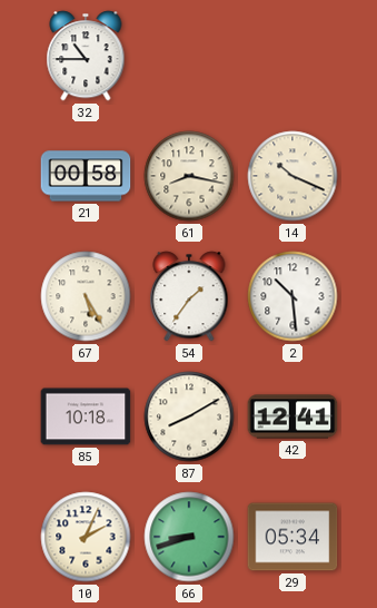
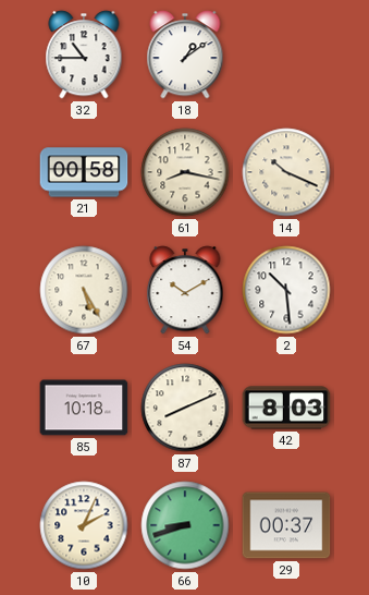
18: none -> 1:09 (185, 54)
54: 1:36 -> 10:10 (185, 290)
87: 8:10 -> 8:11 (185, 408)
42: 12:41 -> 8:03 (286, 408)
29: 05:34 -> 00:37 (286, 525)
